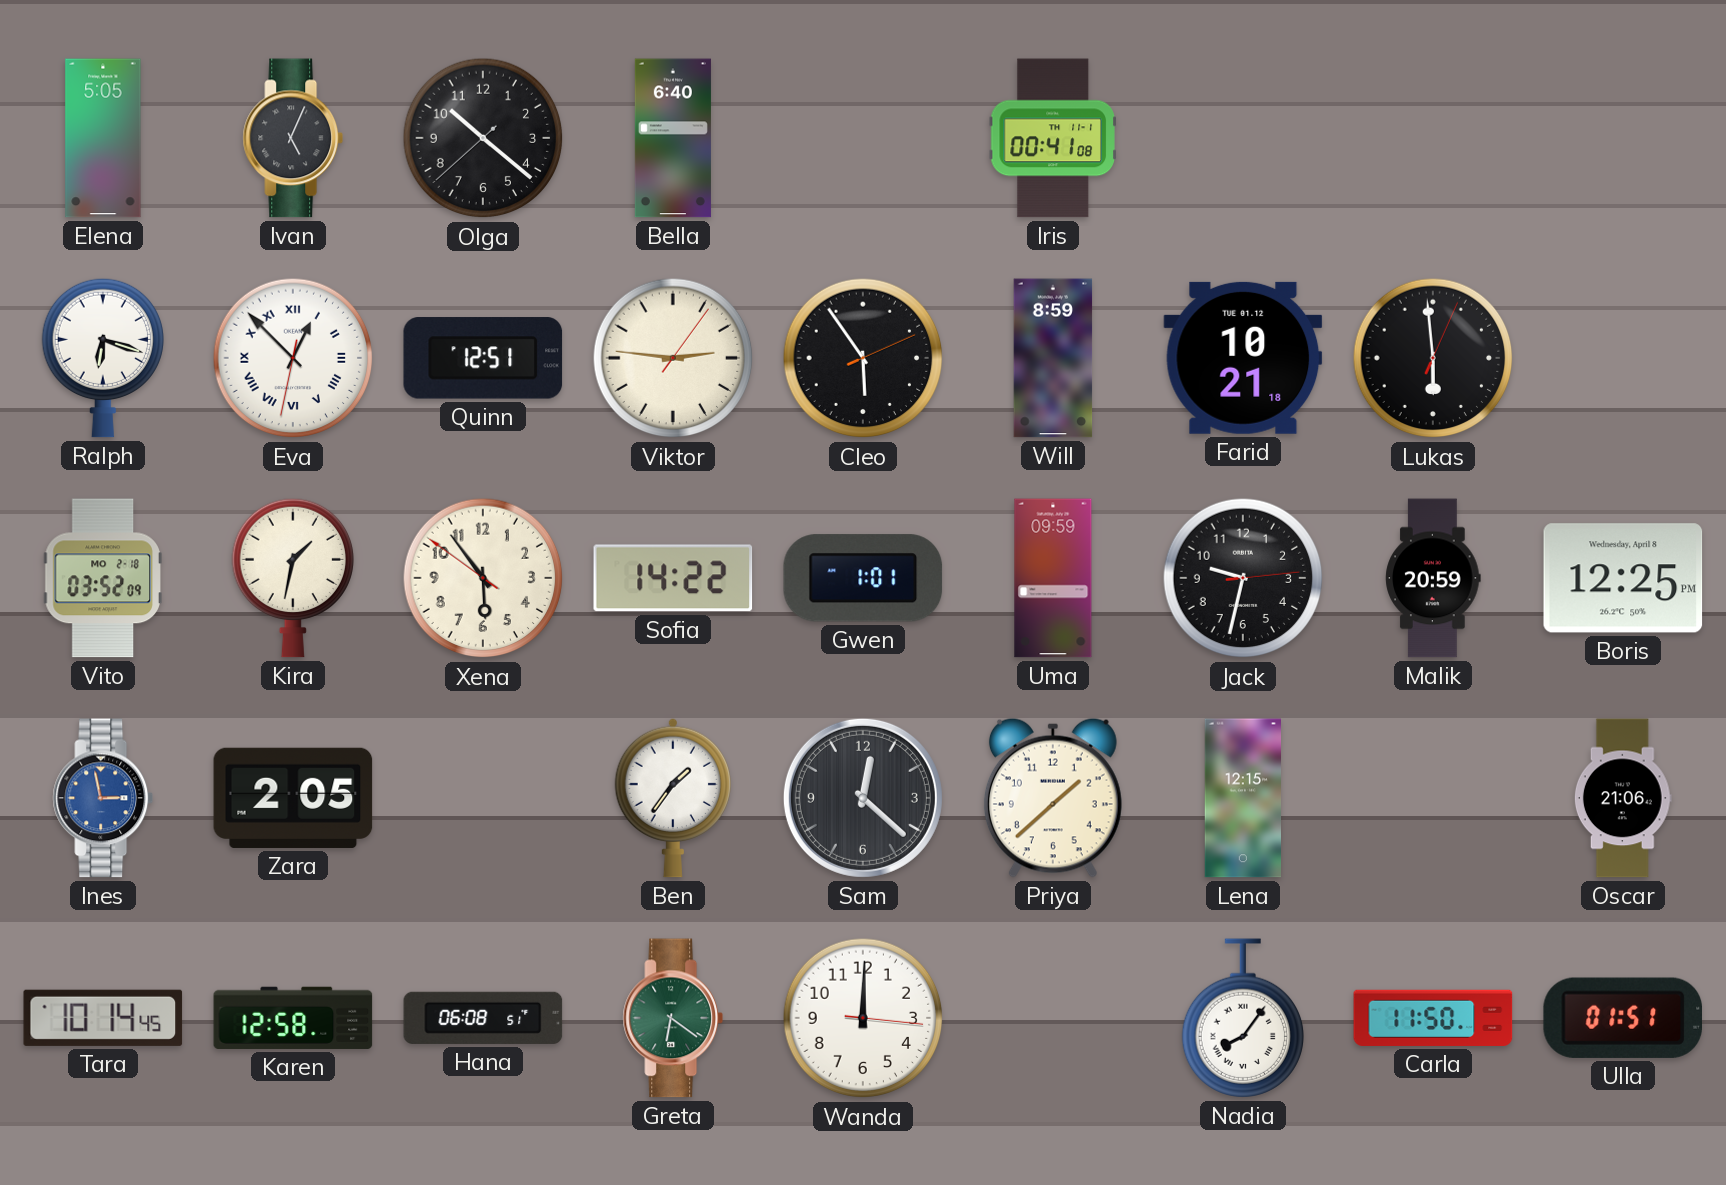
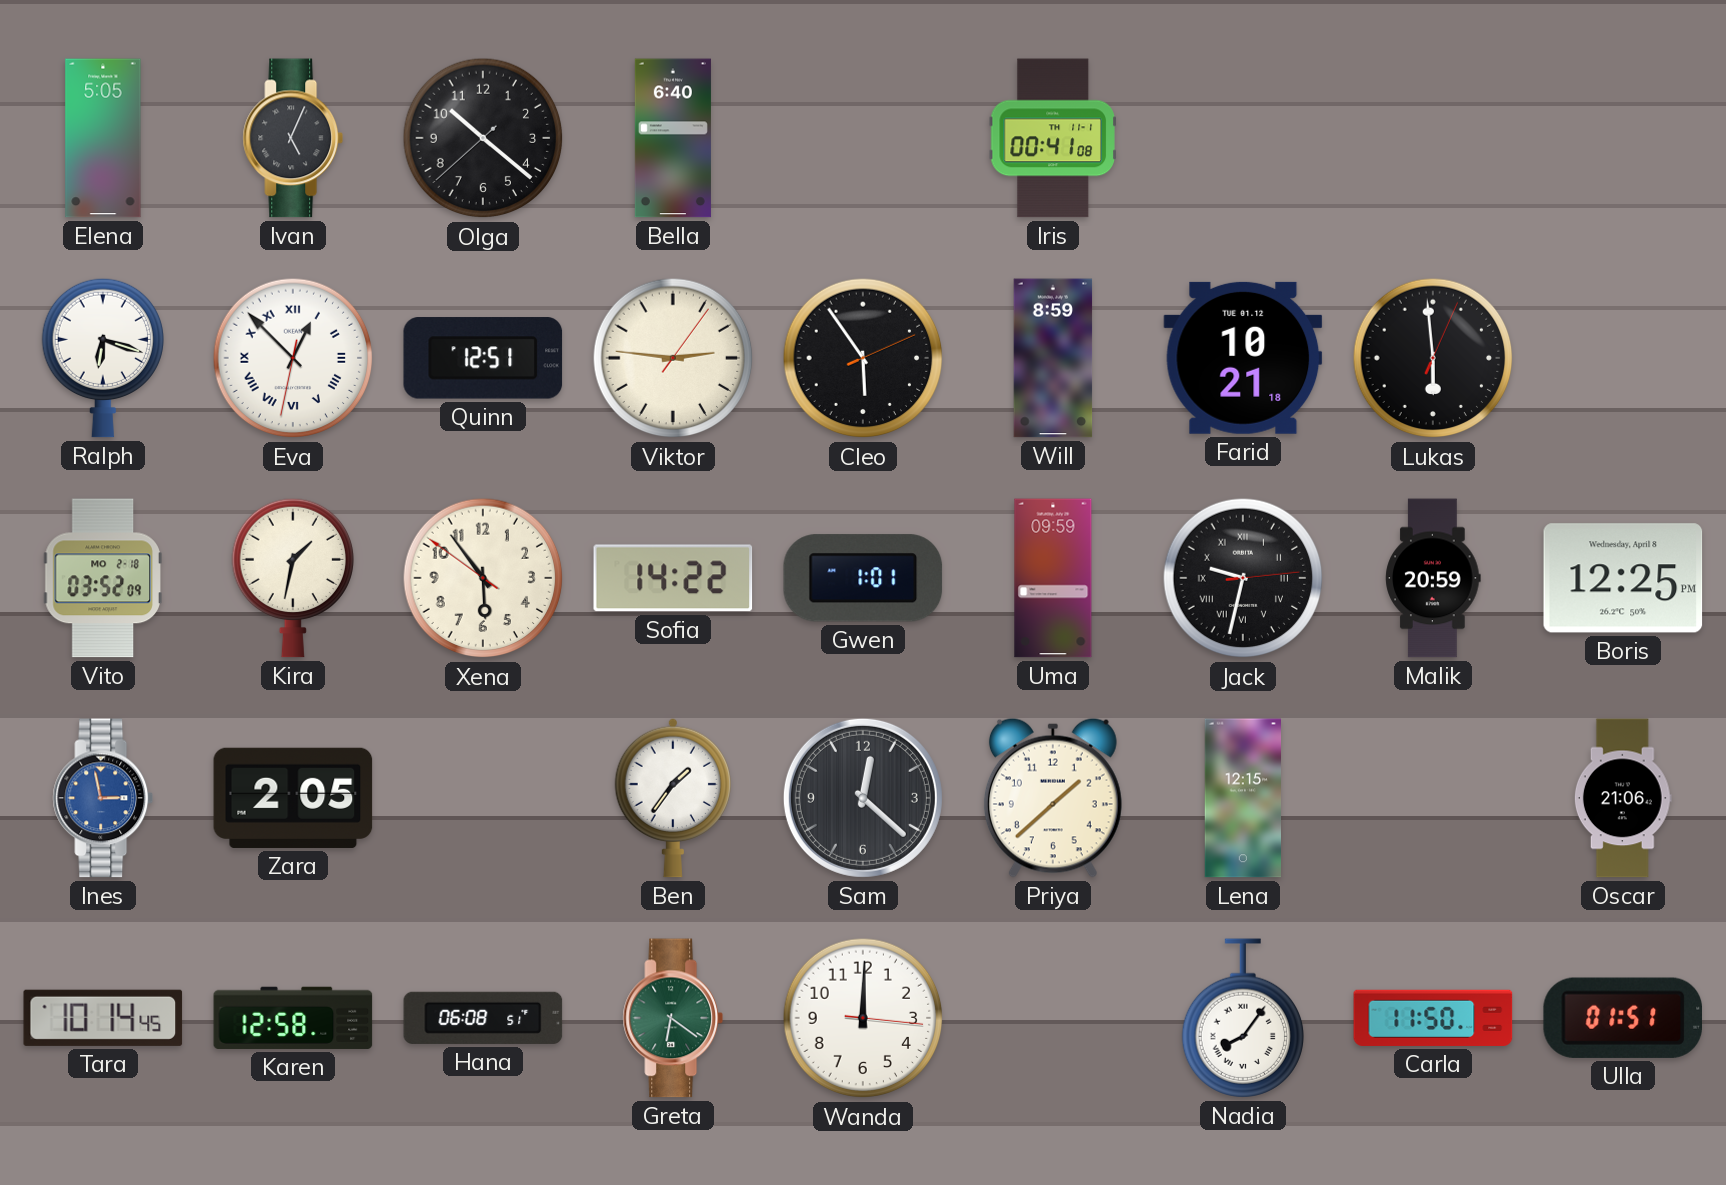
Jack numerals: Arabic -> Roman (1243, 578)
